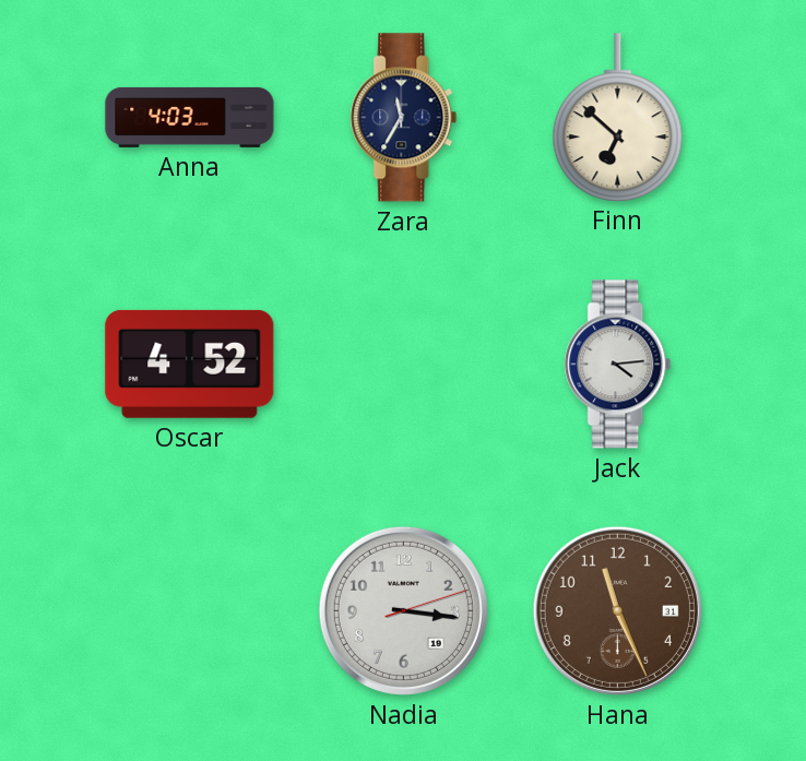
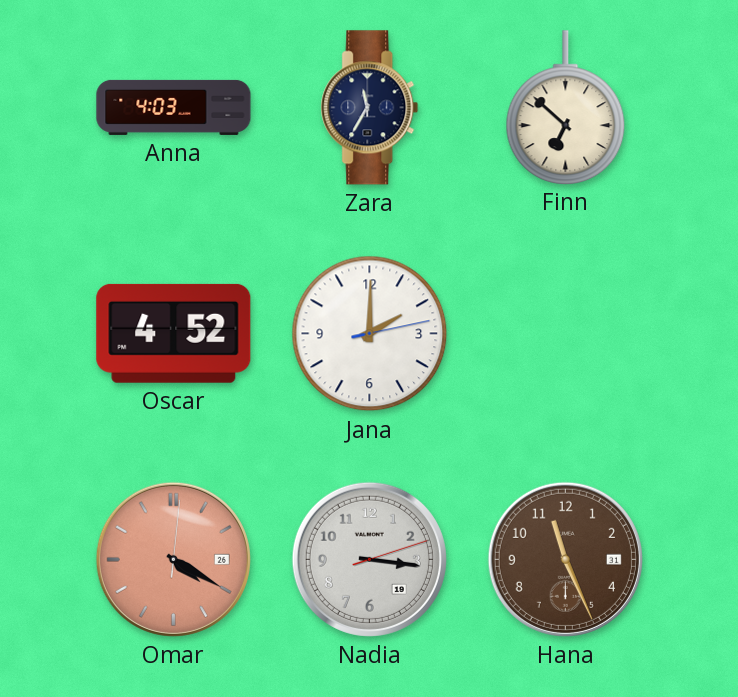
Jana: none -> 2:00 (370, 334)
Jack: 4:14 -> none (618, 365)
Omar: none -> 4:20 (173, 559)
